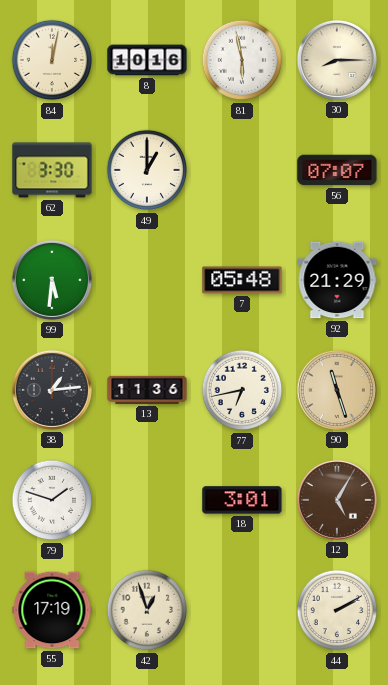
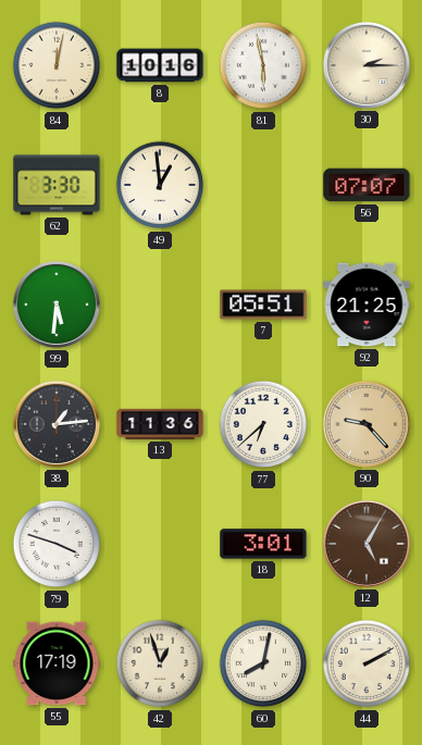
30: 8:15 -> 2:15 (367, 65)
49: 1:00 -> 12:59 (160, 185)
7: 05:48 -> 05:51 (263, 305)
92: 21:29 -> 21:25 (367, 305)
77: 6:43 -> 6:38 (263, 424)
90: 11:27 -> 9:23 (367, 424)
79: 1:48 -> 3:48 (57, 544)
60: none -> 8:02 (263, 663)
